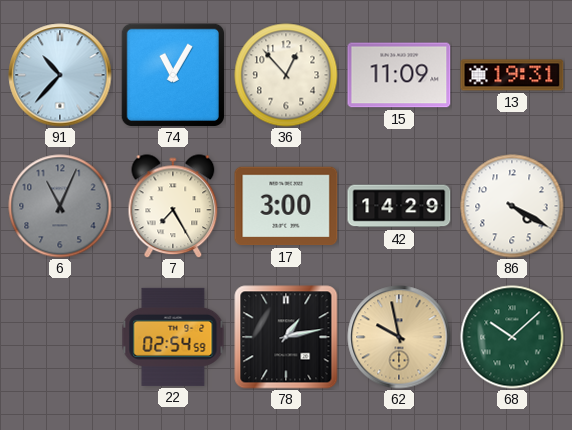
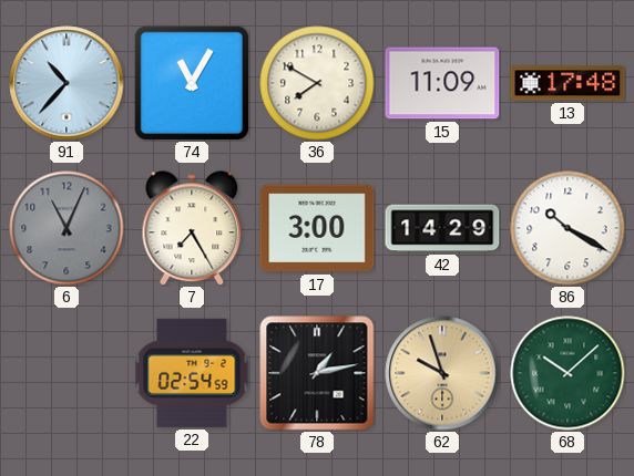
36: 12:53 -> 7:50 (317, 83)
13: 19:31 -> 17:48 (567, 83)
86: 4:20 -> 10:20 (567, 228)
62: 9:58 -> 9:57 (442, 373)
